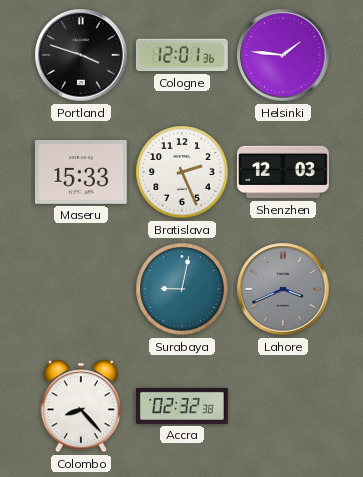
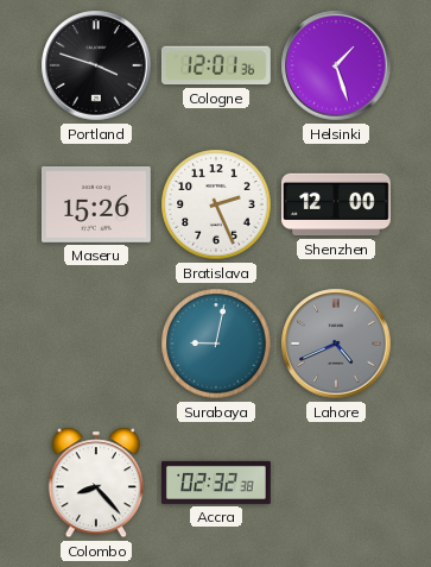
Helsinki: 1:46 -> 1:27 (336, 65)
Maseru: 15:33 -> 15:26 (96, 204)
Shenzhen: 12:03 -> 12:00 (336, 204)
Lahore: 3:41 -> 4:41 (336, 344)
